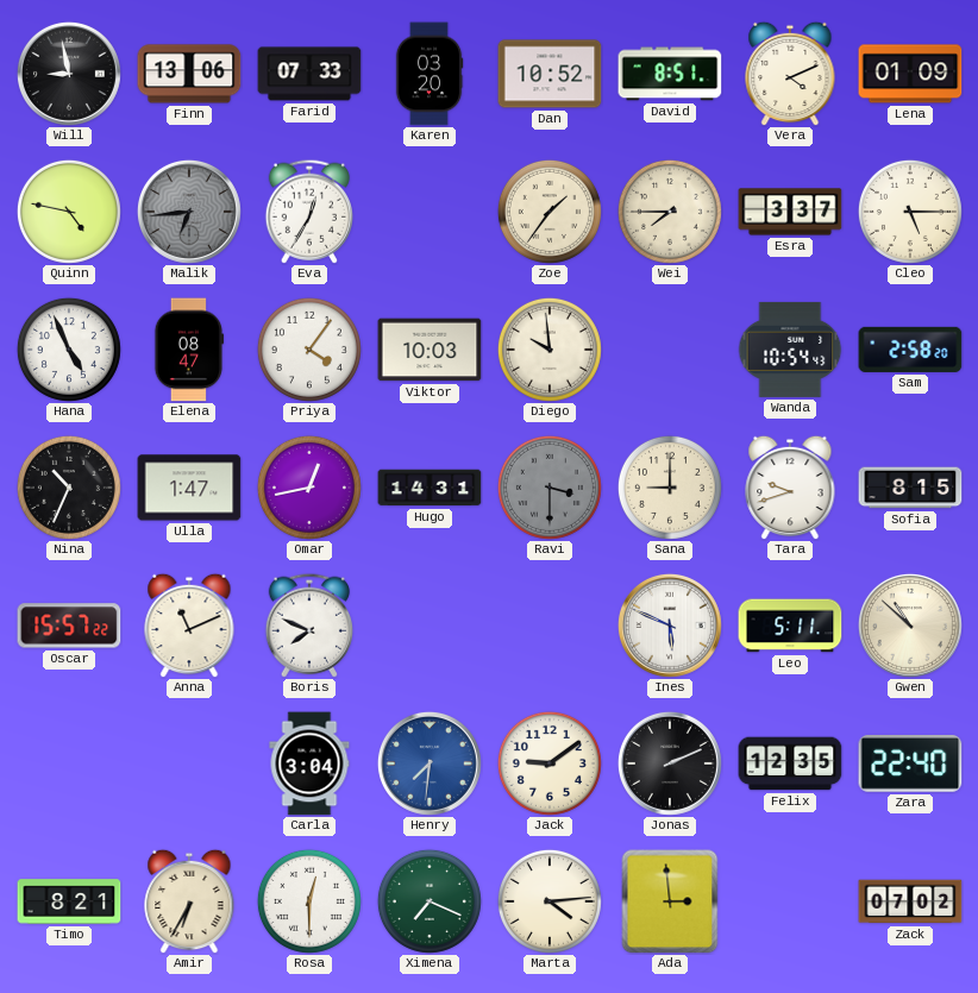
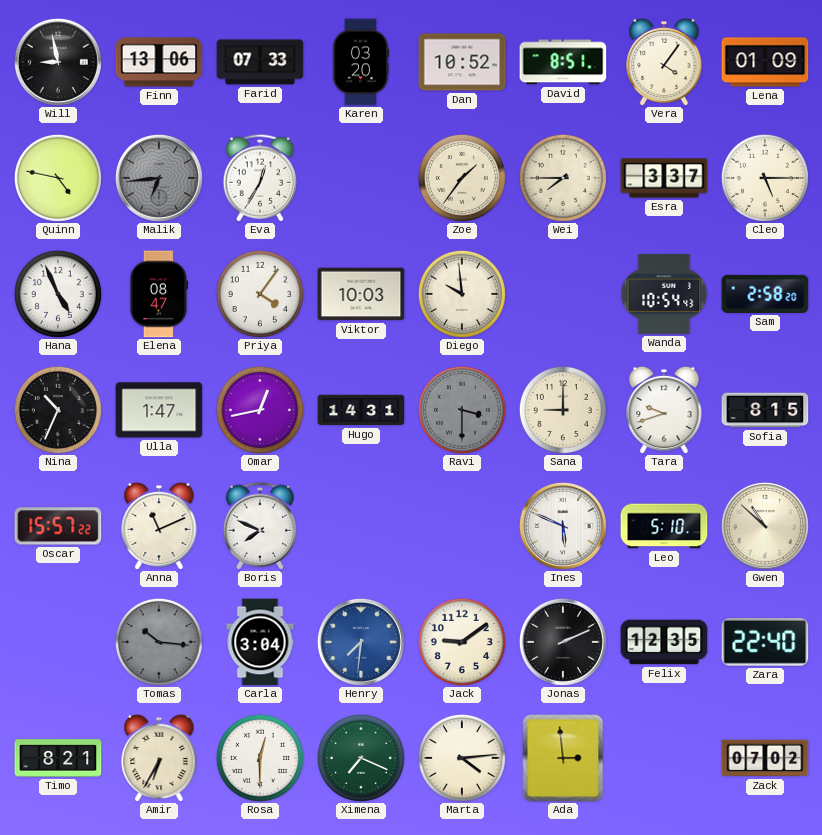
Vera: 4:11 -> 4:06 (664, 62)
Leo: 5:11 -> 5:10 (664, 526)
Tomas: none -> 10:16 (159, 642)
